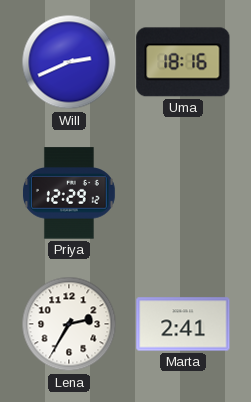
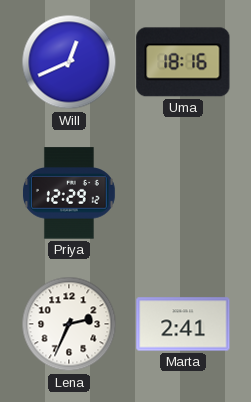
Will: 2:41 -> 12:41 (69, 62)
Lena: 2:35 -> 2:34 (69, 324)
